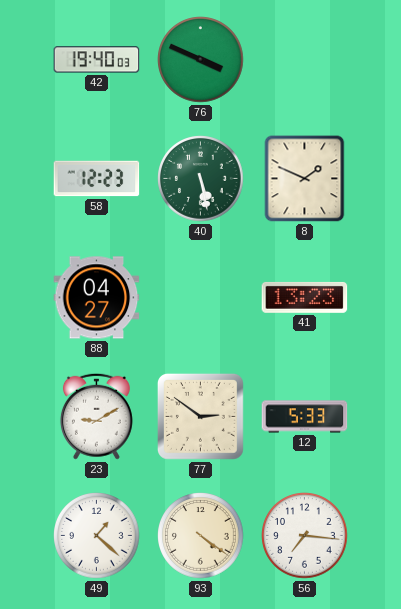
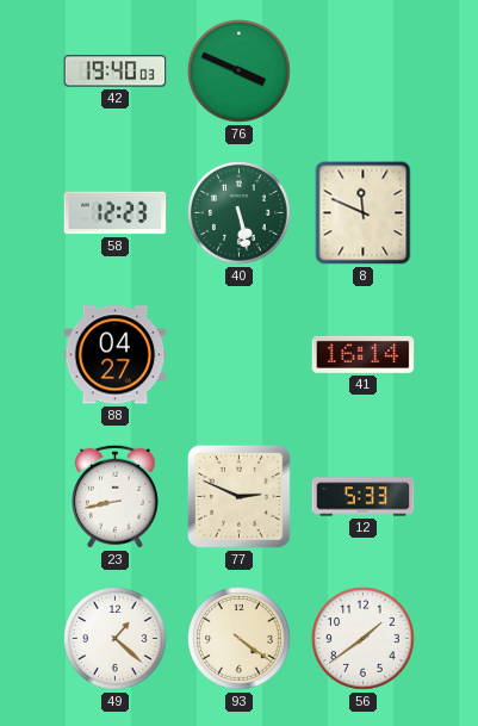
8: 1:49 -> 11:49 (364, 213)
41: 13:23 -> 16:14 (364, 354)
23: 9:10 -> 8:43 (114, 496)
77: 2:51 -> 2:49 (238, 496)
56: 7:16 -> 1:39 (364, 639)
